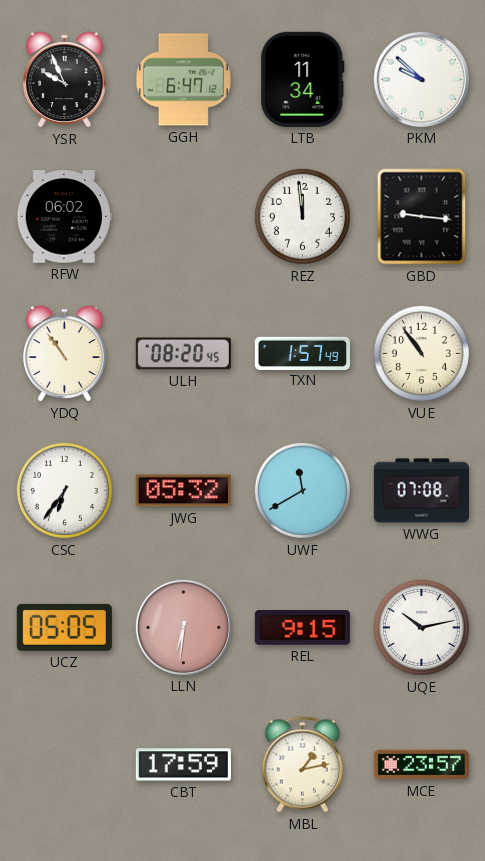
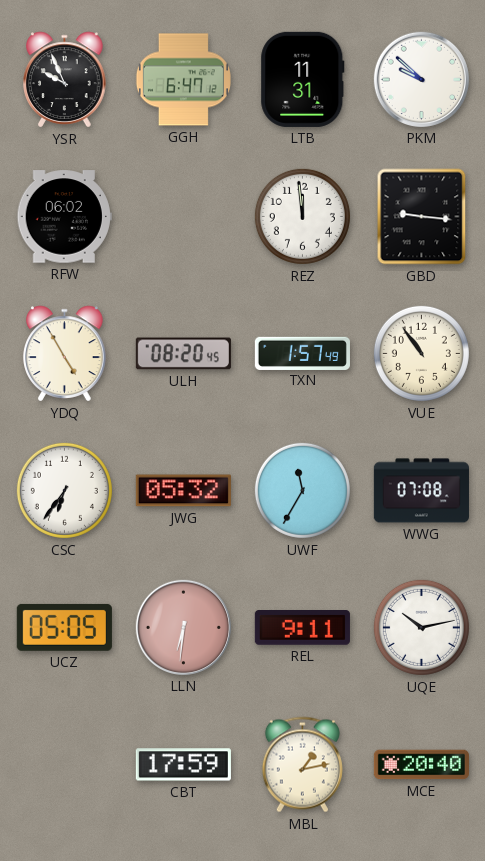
LTB: 11:34 -> 11:31 (303, 79)
YDQ: 10:54 -> 4:55 (65, 354)
UWF: 11:40 -> 11:35 (302, 490)
REL: 9:15 -> 9:11 (302, 628)
MCE: 23:57 -> 20:40 (421, 765)
